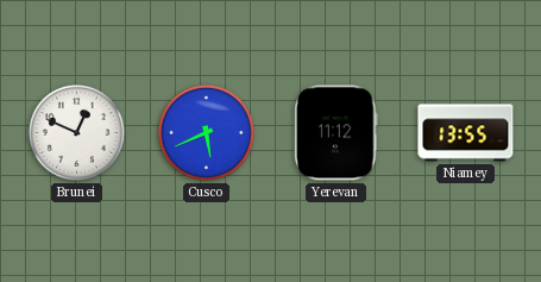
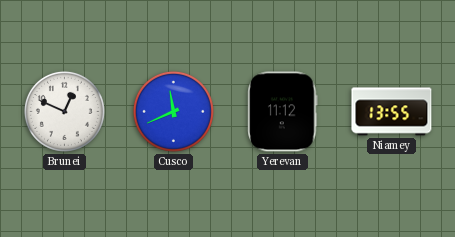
Cusco: 5:41 -> 11:41 (173, 111)
